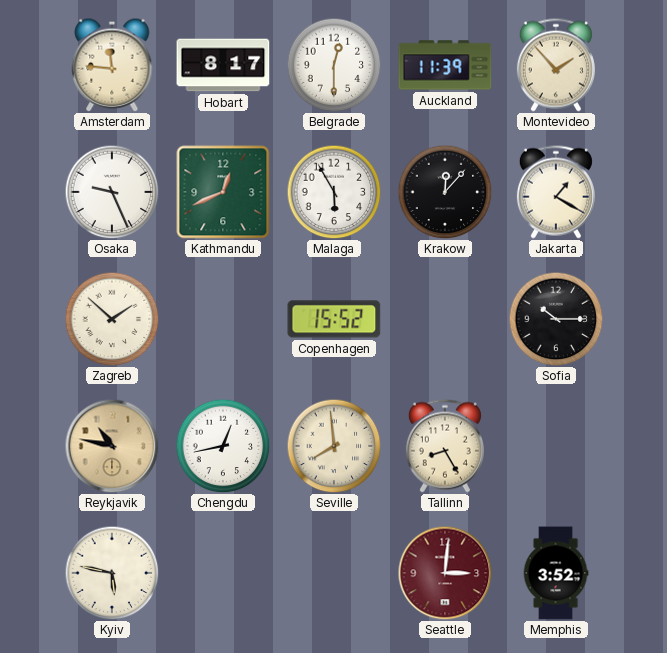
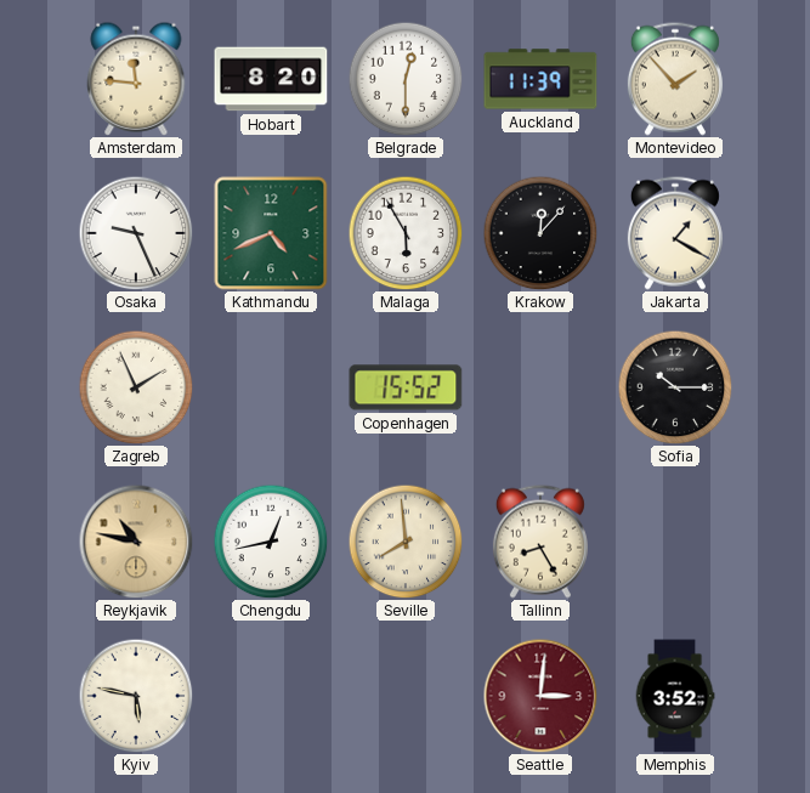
Hobart: 8:17 -> 8:20 (271, 79)
Kathmandu: 12:41 -> 4:41 (271, 233)
Zagreb: 1:52 -> 1:56 (136, 387)
